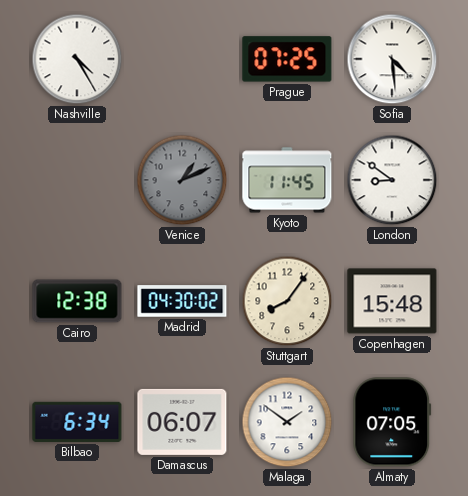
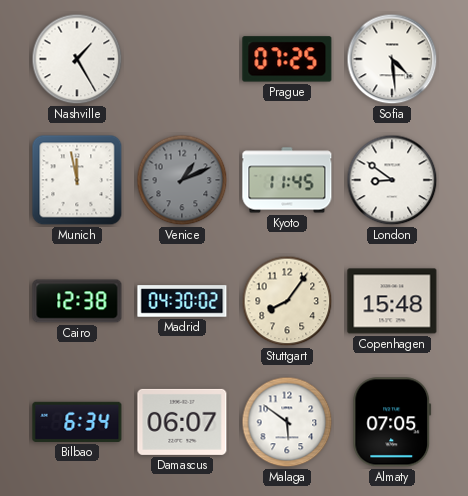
Nashville: 4:25 -> 1:25 (77, 59)
Munich: none -> 11:58 (77, 180)
Malaga: 1:51 -> 5:51 (287, 422)
